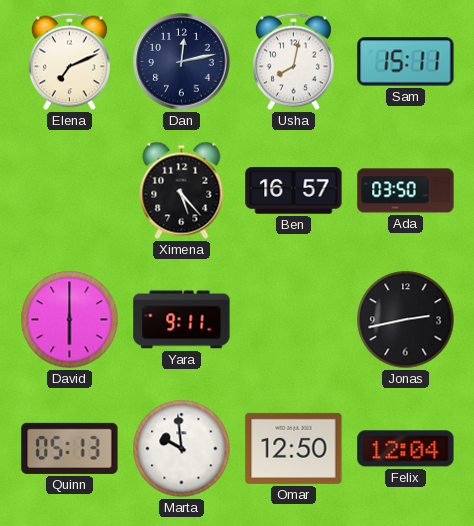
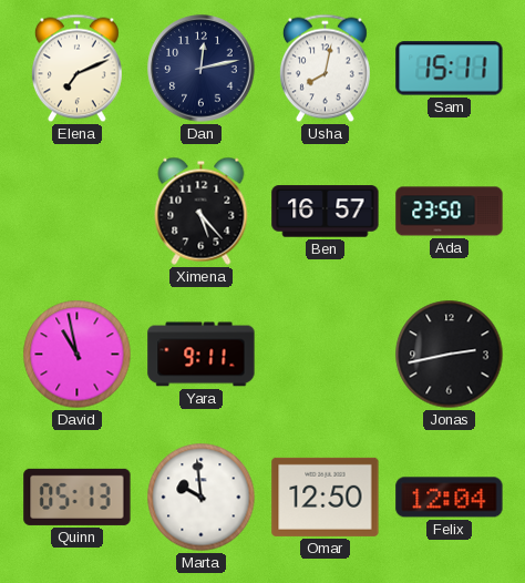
Ada: 03:50 -> 23:50 (450, 212)
David: 6:00 -> 10:58 (78, 355)
